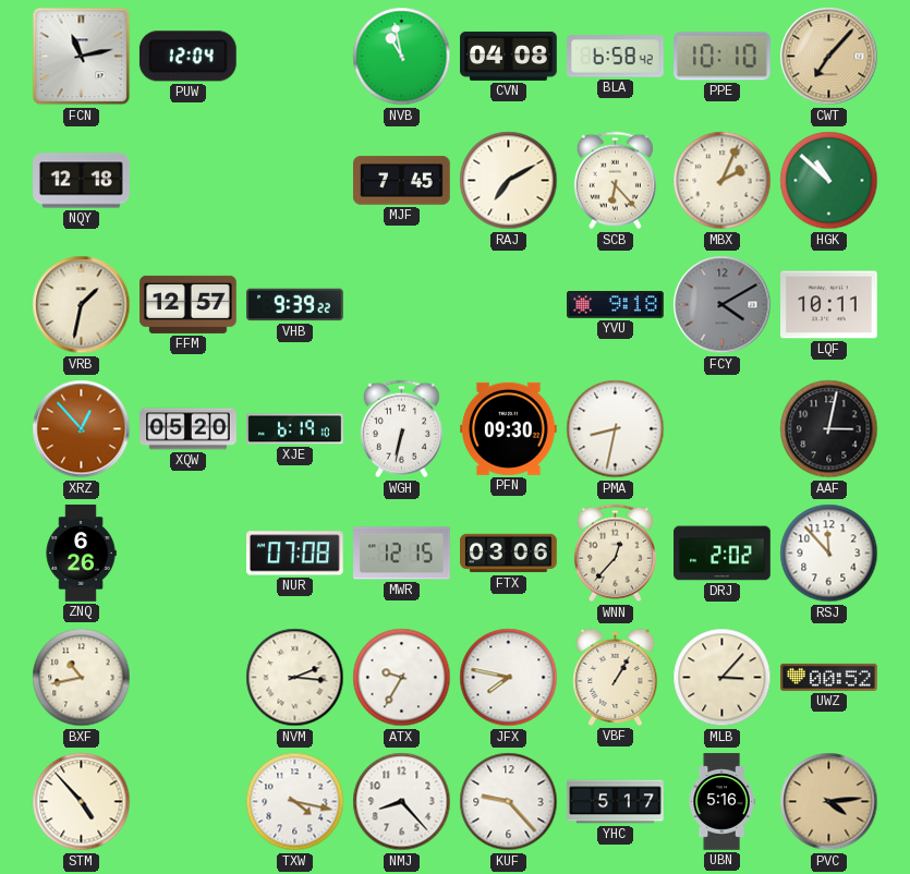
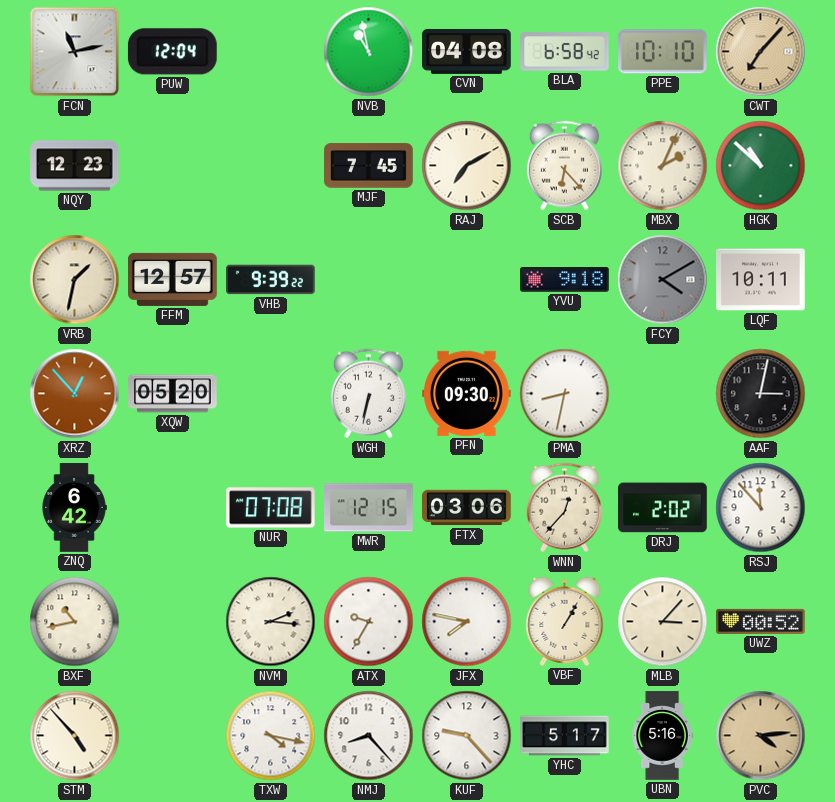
NQY: 12:18 -> 12:23 (75, 166)
XJE: 6:19 -> none (295, 429)
ZNQ: 6:26 -> 6:42 (74, 508)
